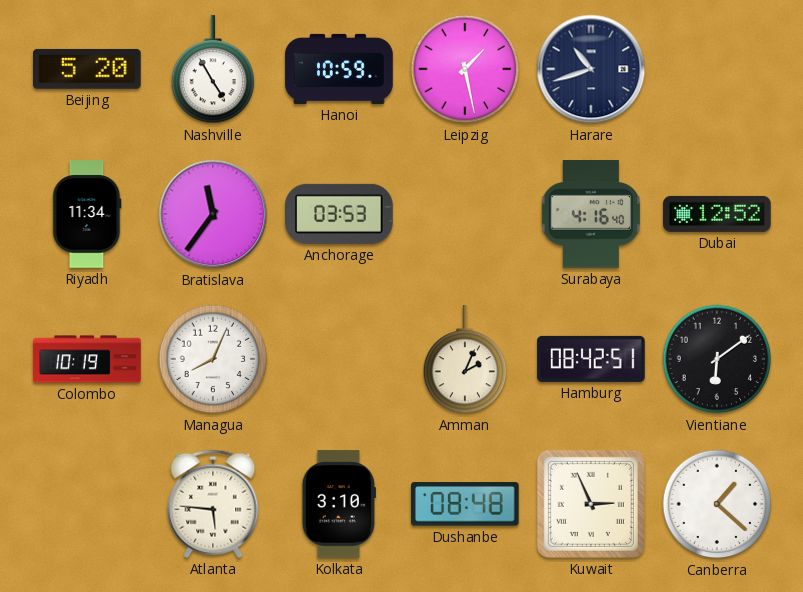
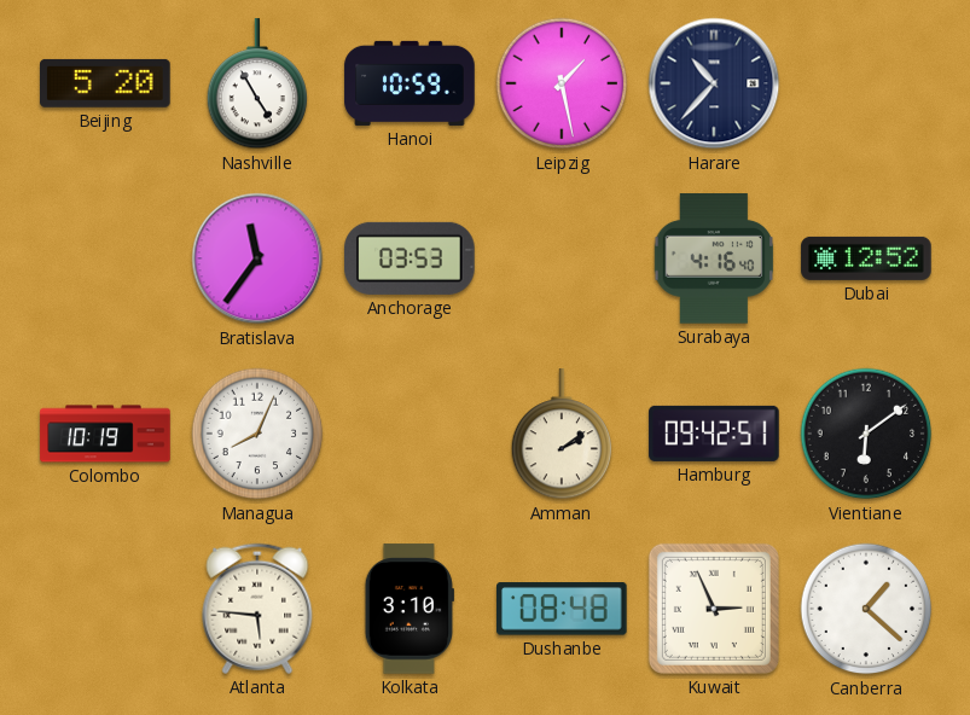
Harare: 10:42 -> 10:37 (714, 83)
Riyadh: 11:34 -> none (87, 214)
Amman: 2:04 -> 2:09 (562, 435)
Hamburg: 08:42 -> 09:42 (714, 434)
